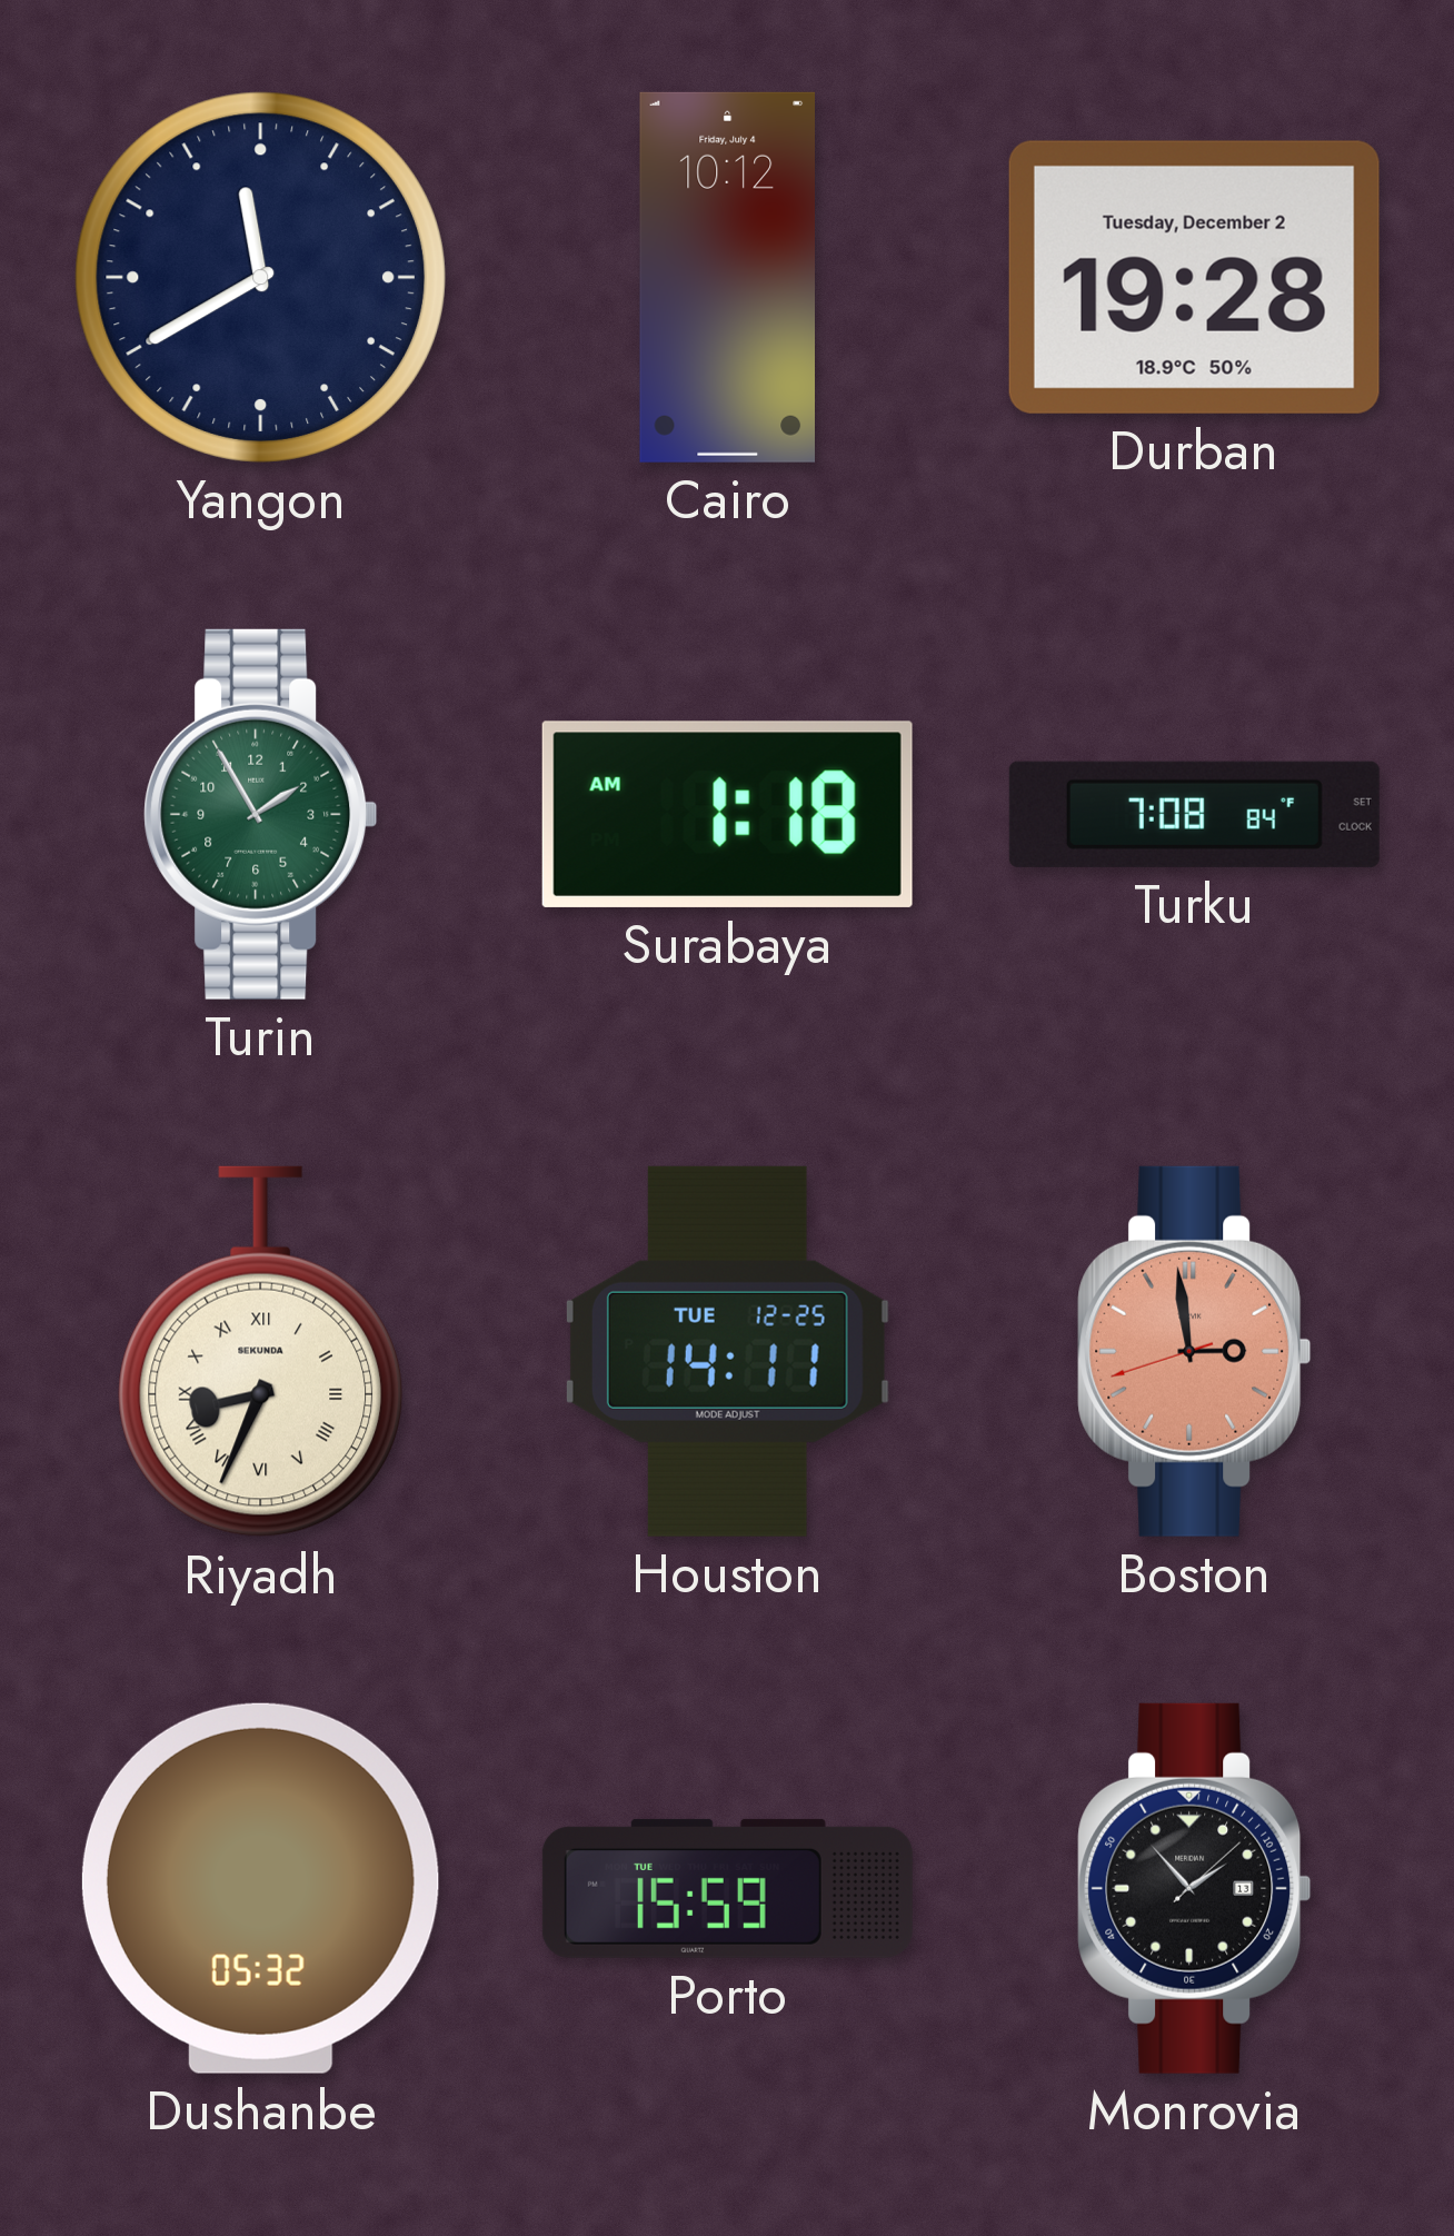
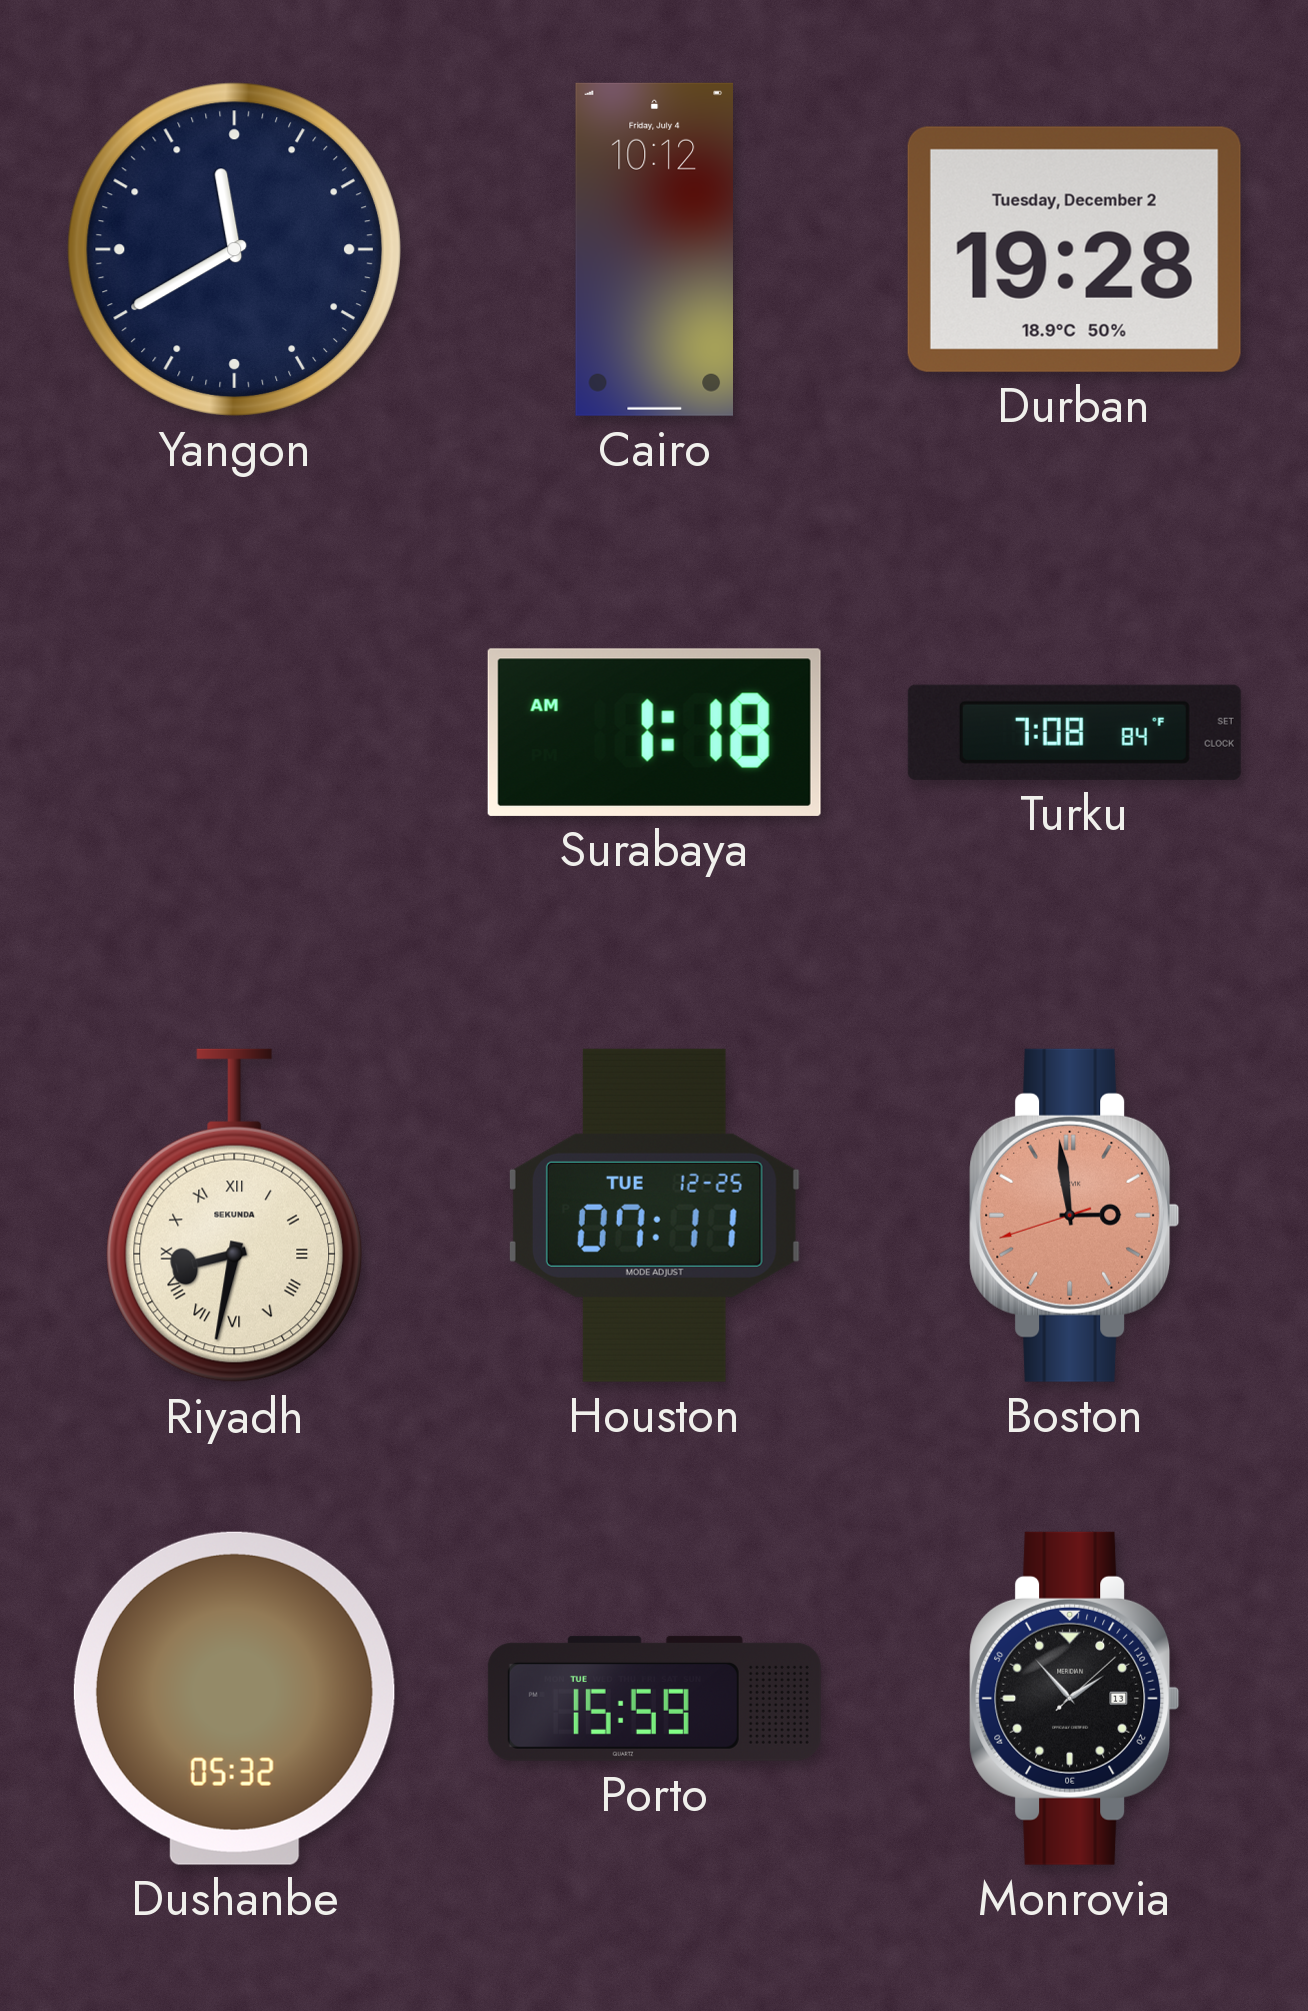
Turin: 1:55 -> none (261, 814)
Riyadh: 8:34 -> 8:32 (235, 1216)
Houston: 14:11 -> 07:11 (654, 1215)
